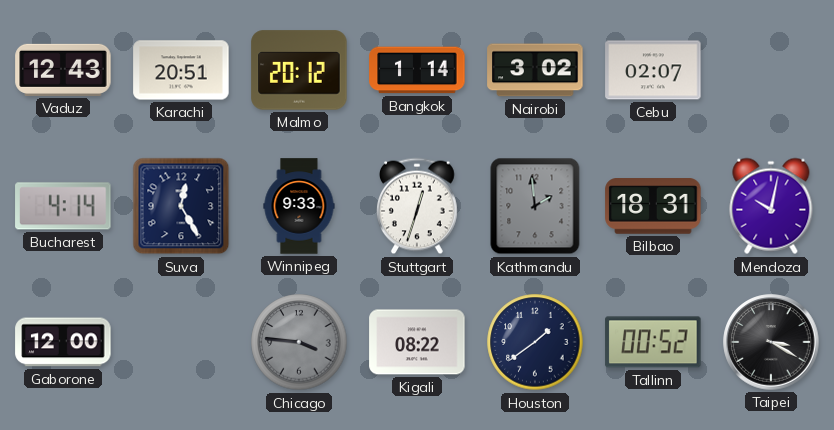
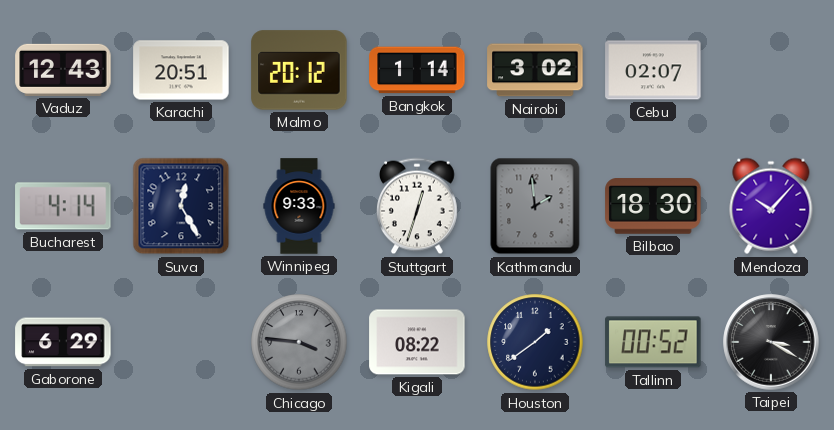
Bilbao: 18:31 -> 18:30 (653, 206)
Mendoza: 10:02 -> 10:07 (771, 206)
Gaborone: 12:00 -> 6:29 (63, 342)
